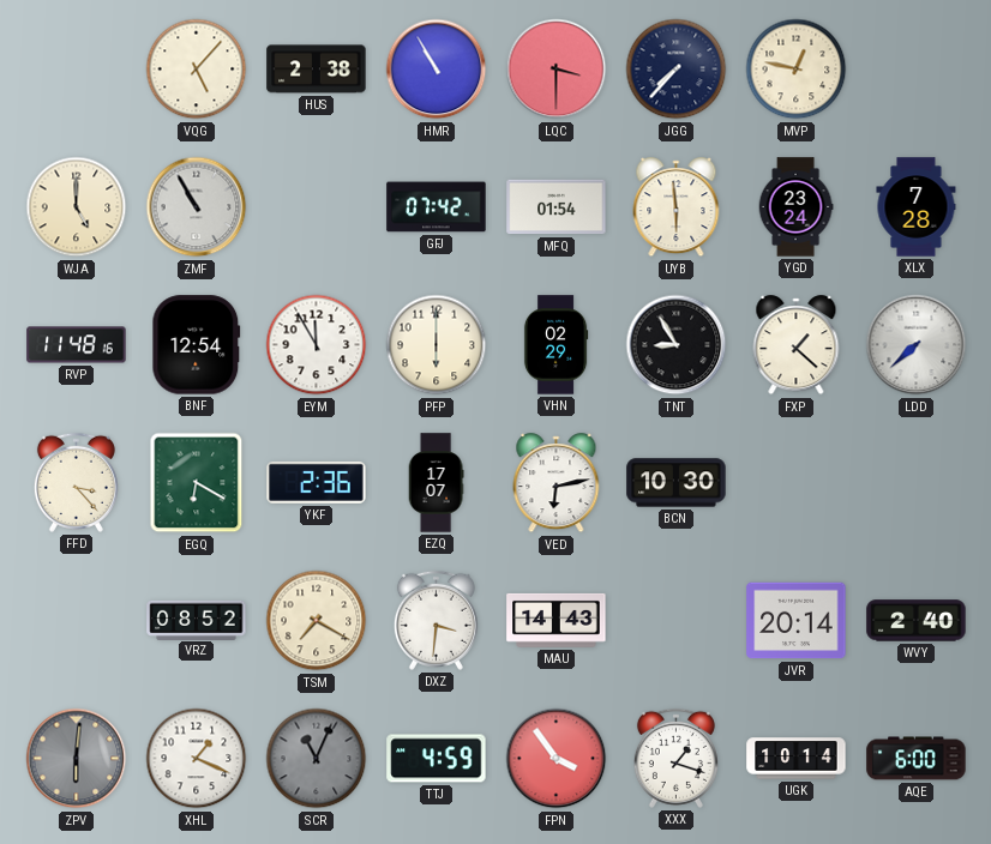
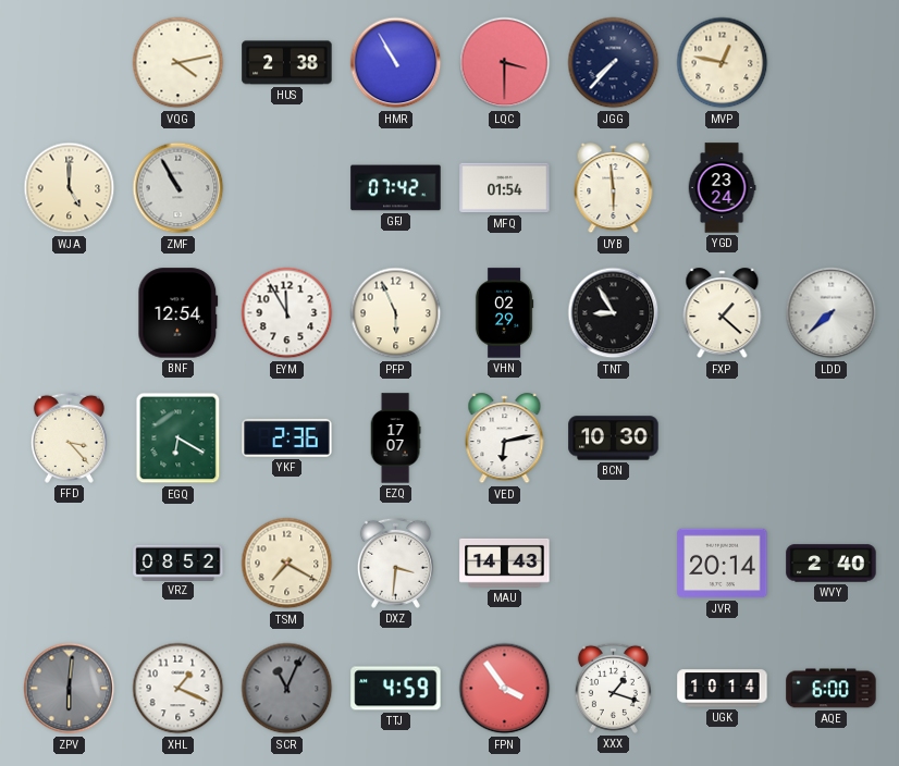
VQG: 5:07 -> 4:13 (178, 63)
XLX: 7:28 -> none (917, 207)
RVP: 11:48 -> none (77, 345)
PFP: 6:00 -> 5:56 (396, 313)
